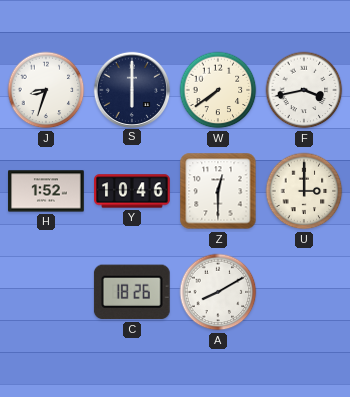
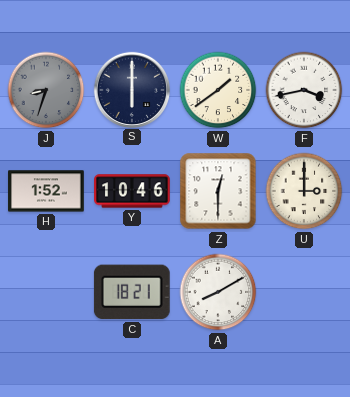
J dial: white -> grey (46, 90)
W: 7:39 -> 1:39 (218, 90)
C: 18:26 -> 18:21 (132, 292)
